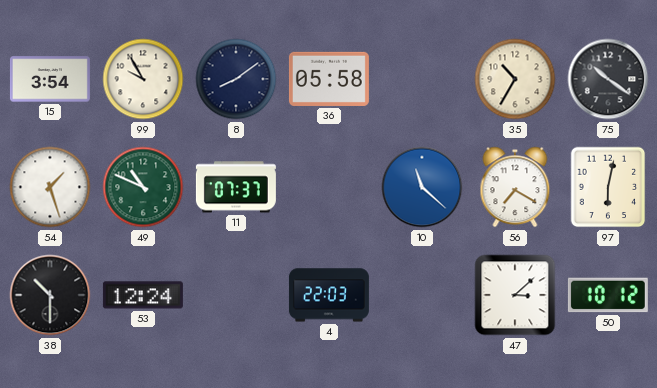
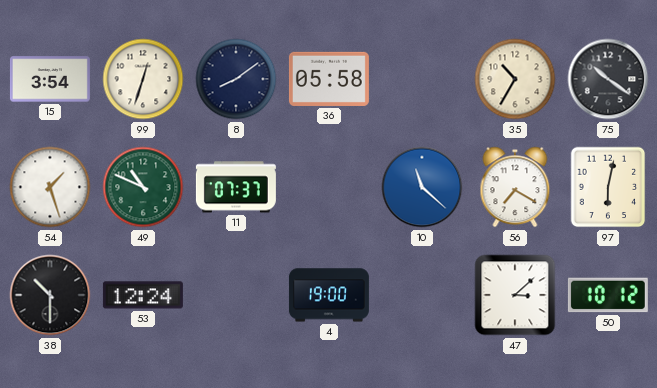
99: 9:55 -> 12:33 (143, 79)
4: 22:03 -> 19:00 (329, 295)
